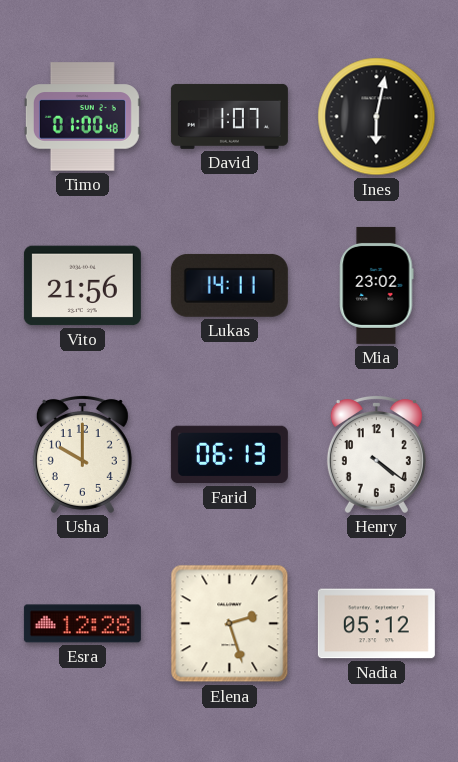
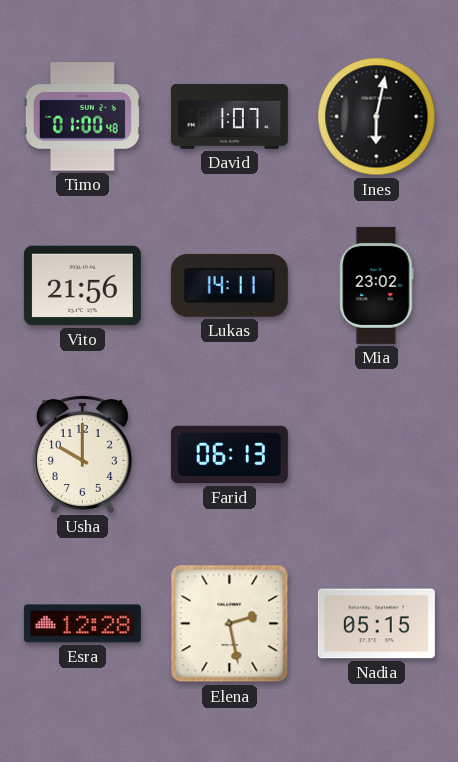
Henry: 4:21 -> none (376, 454)
Elena: 2:27 -> 2:28 (230, 624)
Nadia: 05:12 -> 05:15 (376, 624)
